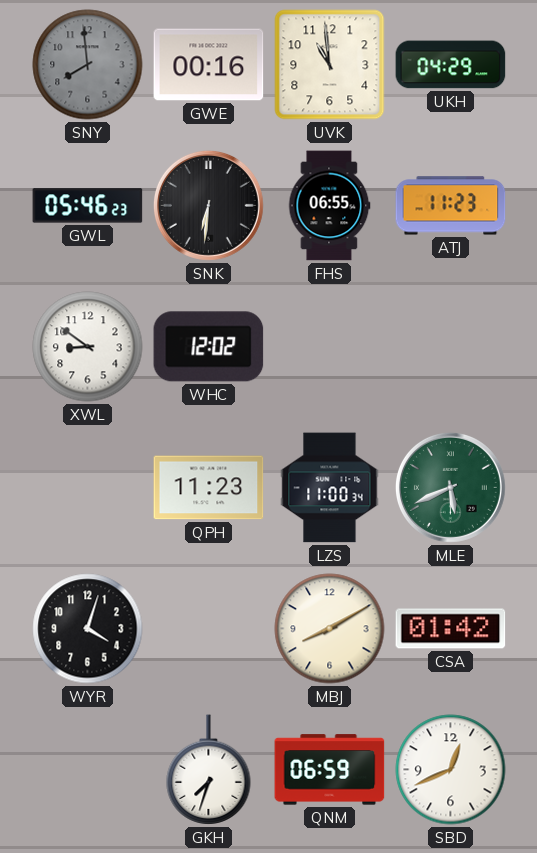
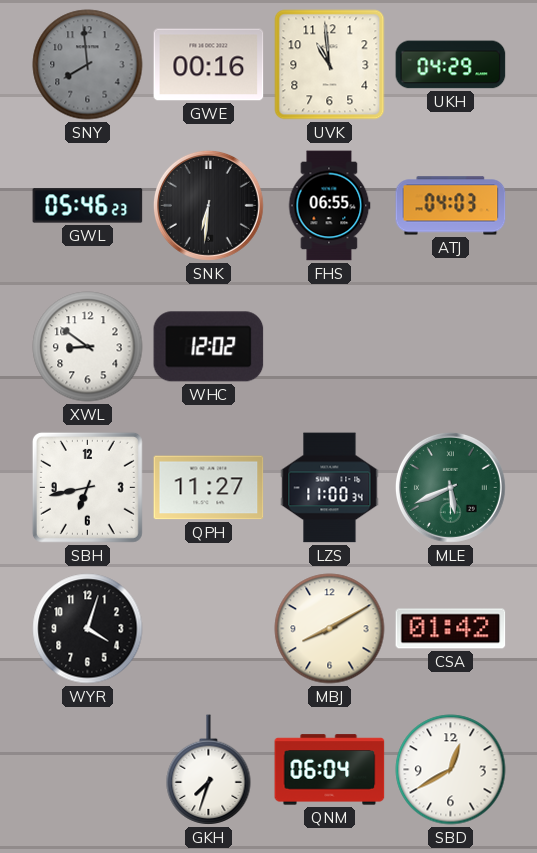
ATJ: 11:23 -> 04:03 (451, 206)
SBH: none -> 6:43 (87, 487)
QPH: 11:23 -> 11:27 (209, 488)
QNM: 06:59 -> 06:04 (330, 770)
SBD: 12:41 -> 12:40 (451, 770)
